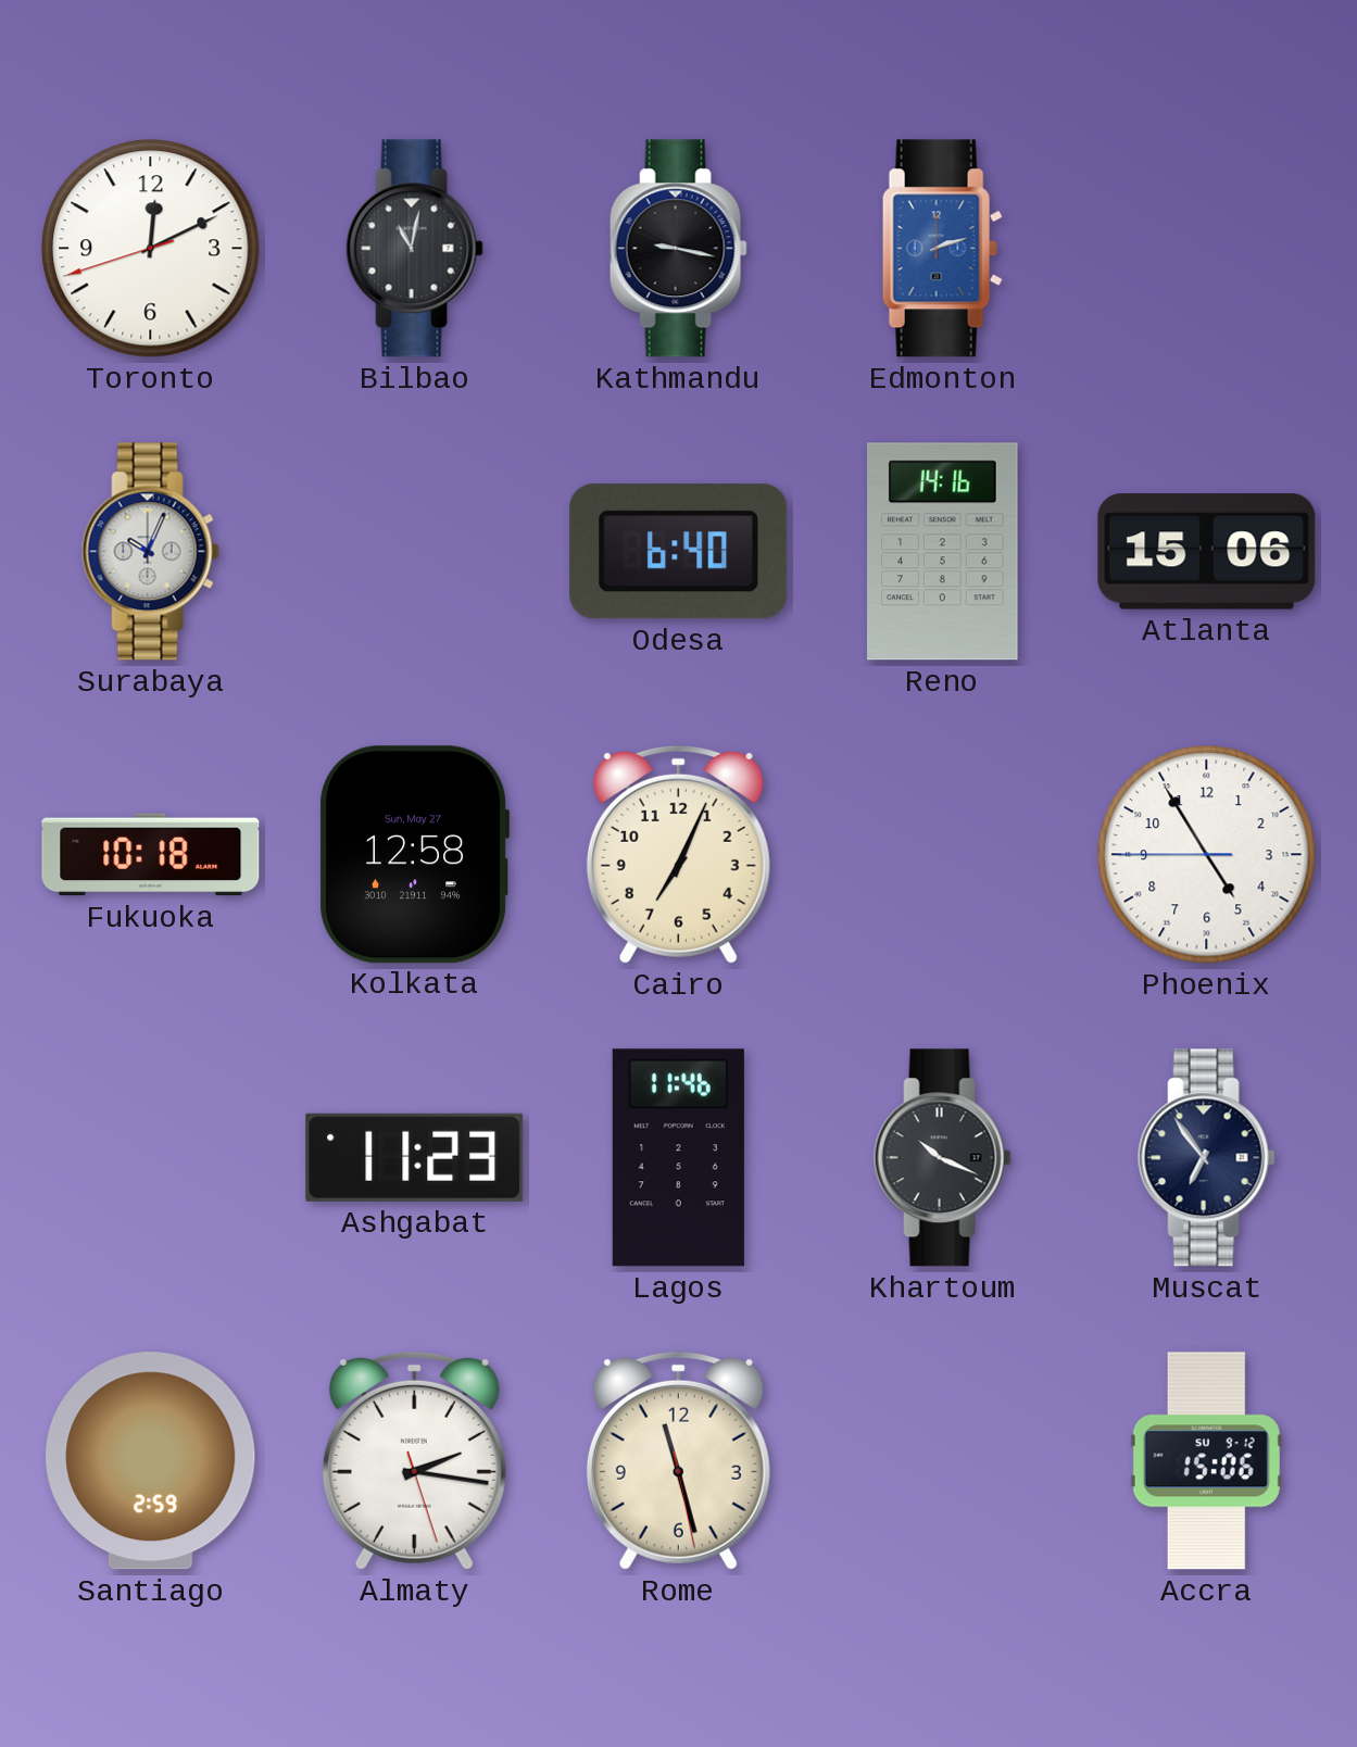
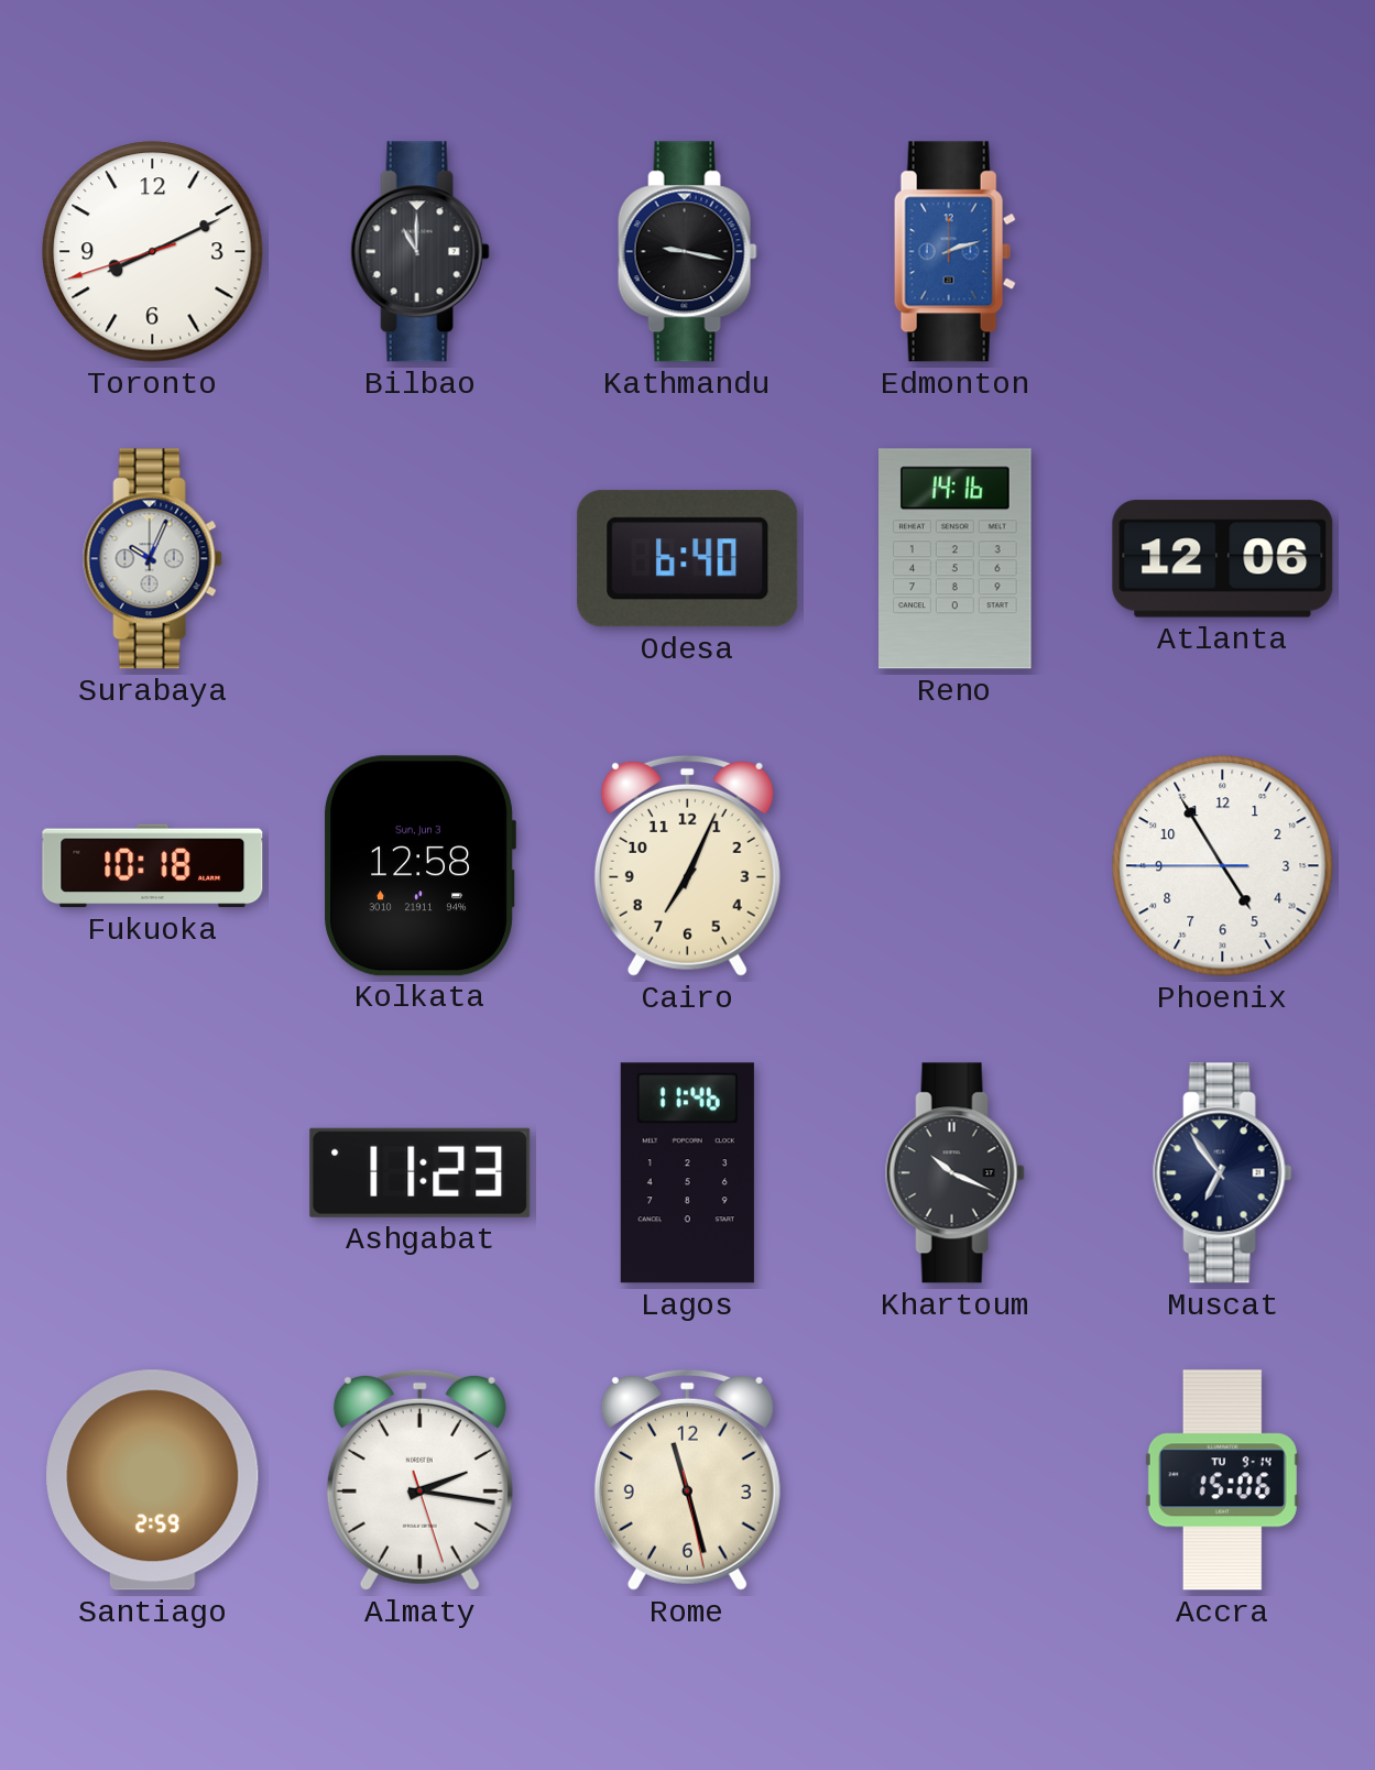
Toronto: 12:10 -> 8:10 (153, 252)
Bilbao: 11:02 -> 11:00 (419, 252)
Atlanta: 15:06 -> 12:06 (1223, 559)
Kolkata date: Sun, May 27 -> Sun, Jun 3 (419, 866)
Accra date: SU 9-12 -> TU 9-14 (1222, 1481)
